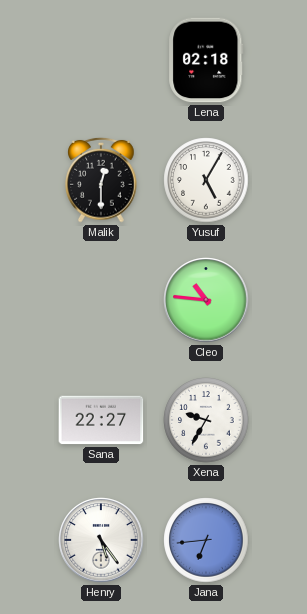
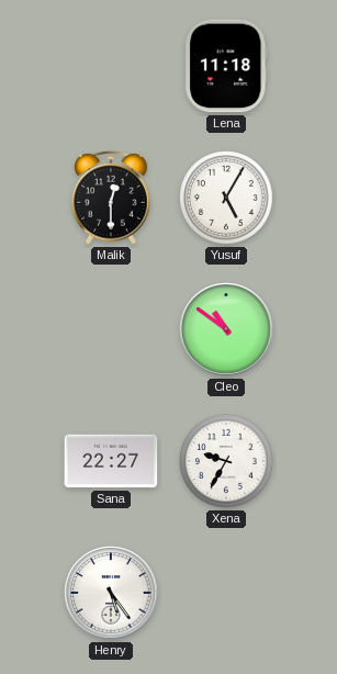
Lena: 02:18 -> 11:18 (226, 66)
Cleo: 10:46 -> 10:51 (226, 329)
Jana: 6:44 -> none (206, 540)
